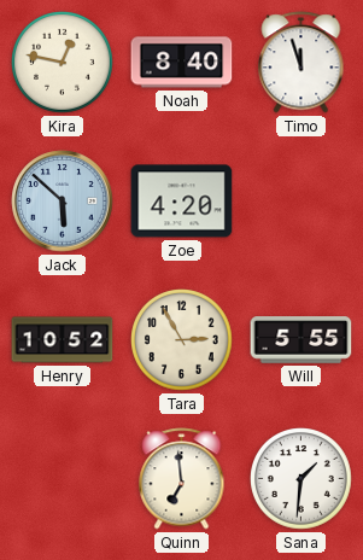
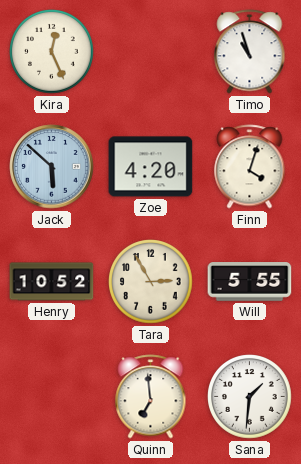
Kira: 12:47 -> 12:26 (52, 52)
Noah: 8:40 -> none (182, 63)
Timo: 11:57 -> 10:57 (250, 52)
Finn: none -> 4:03 (250, 167)
